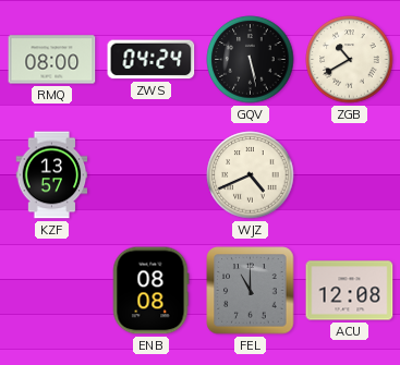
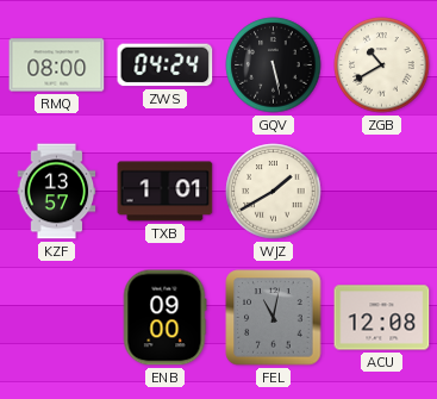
TXB: none -> 1:01 (166, 192)
WJZ: 4:41 -> 1:40 (274, 192)
ENB: 08:08 -> 09:00 (164, 318)
FEL: 11:00 -> 11:02 (274, 318)
